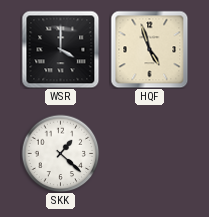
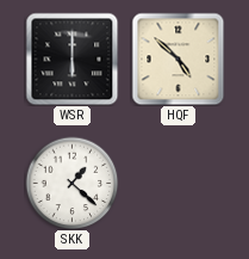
WSR: 4:00 -> 6:00 (71, 58)
HQF: 4:57 -> 4:52 (178, 58)
